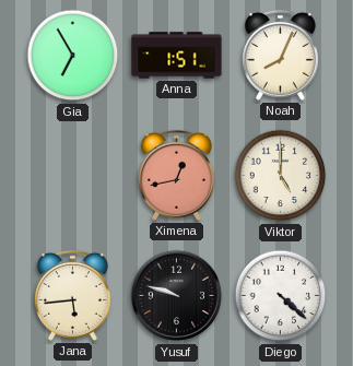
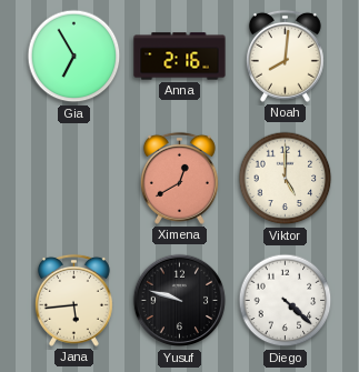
Anna: 1:51 -> 2:16 (180, 57)
Noah: 8:04 -> 8:01 (285, 56)
Ximena: 12:43 -> 12:40 (179, 178)
